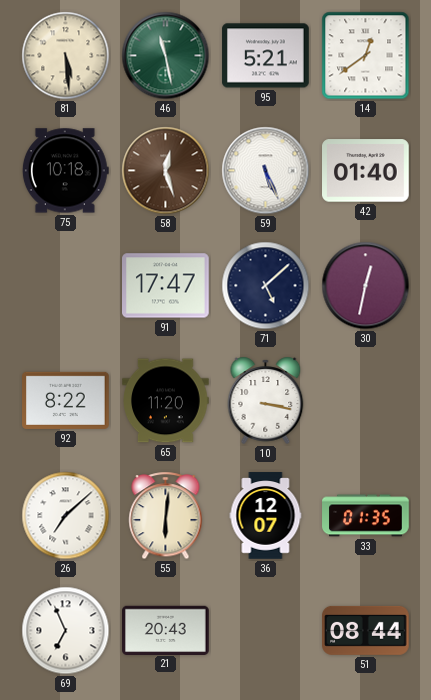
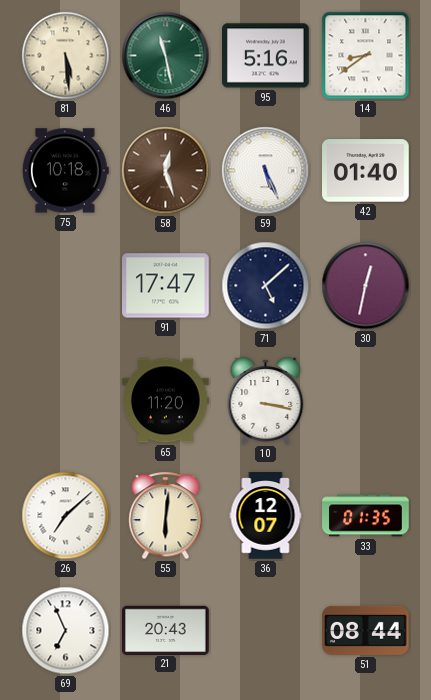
95: 5:21 -> 5:16 (266, 56)
14: 12:39 -> 8:39 (366, 56)
92: 8:22 -> none (66, 400)
